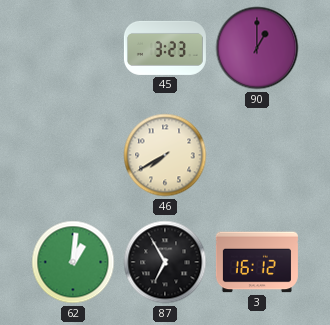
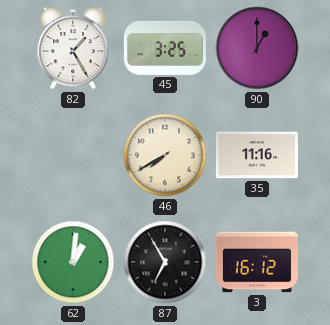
82: none -> 1:25 (73, 49)
45: 3:23 -> 3:25 (165, 48)
35: none -> 11:16 (257, 155)
